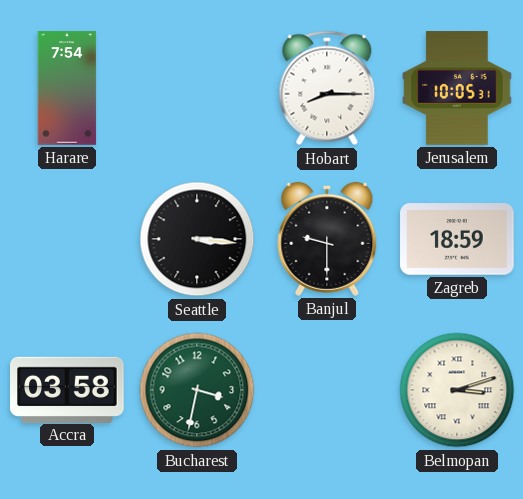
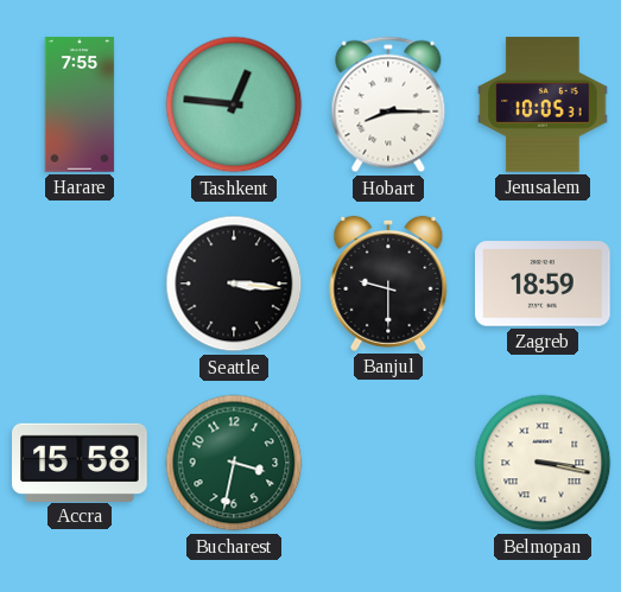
Harare: 7:54 -> 7:55 (80, 104)
Tashkent: none -> 12:46 (234, 104)
Accra: 03:58 -> 15:58 (80, 461)
Belmopan: 3:12 -> 3:17 (543, 463)
